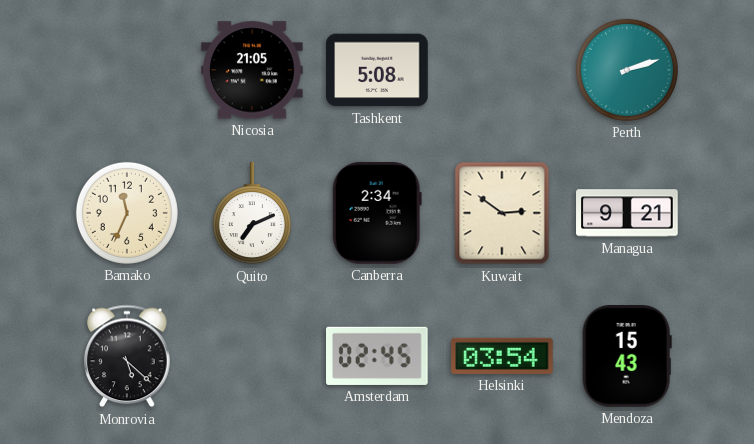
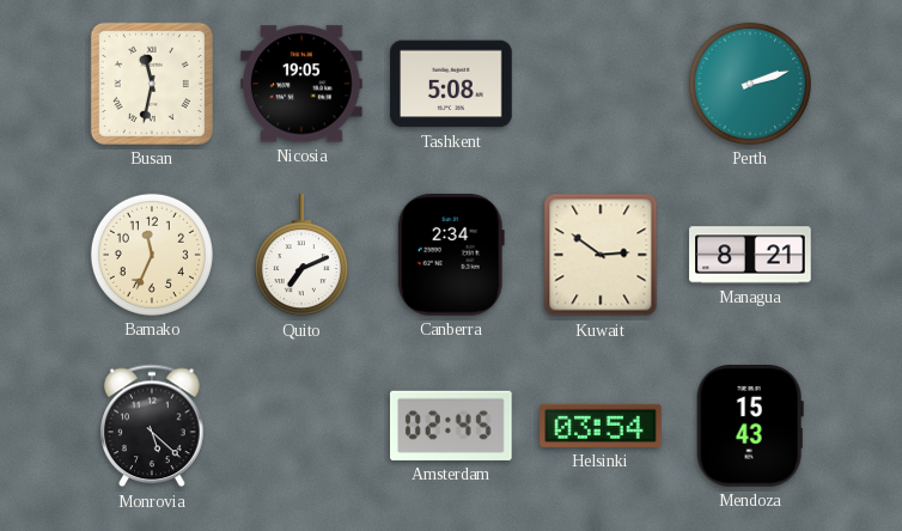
Busan: none -> 11:32 (152, 84)
Nicosia: 21:05 -> 19:05 (301, 84)
Managua: 9:21 -> 8:21 (750, 255)
